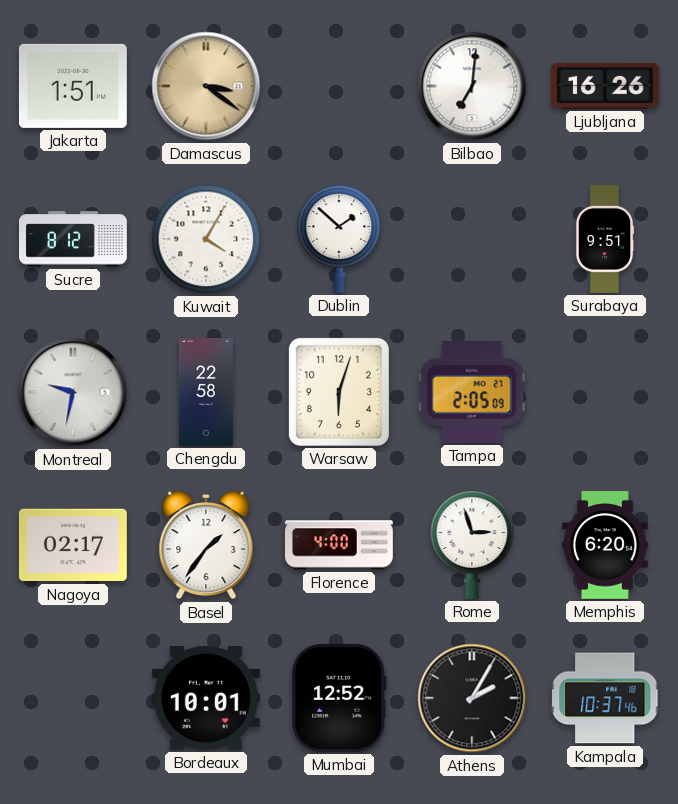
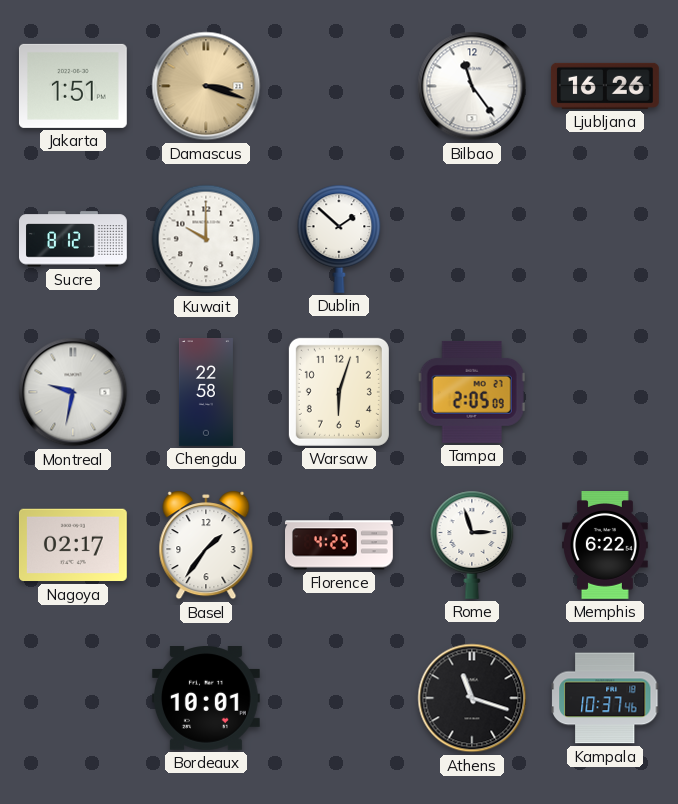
Damascus: 3:21 -> 3:18 (206, 86)
Bilbao: 7:01 -> 11:24 (472, 86)
Kuwait: 4:05 -> 10:00 (206, 239)
Surabaya: 9:51 -> none (605, 239)
Florence: 4:00 -> 4:25 (340, 545)
Memphis: 6:20 -> 6:22 (606, 546)
Mumbai: 12:52 -> none (339, 698)
Athens: 2:05 -> 11:18 (472, 698)
